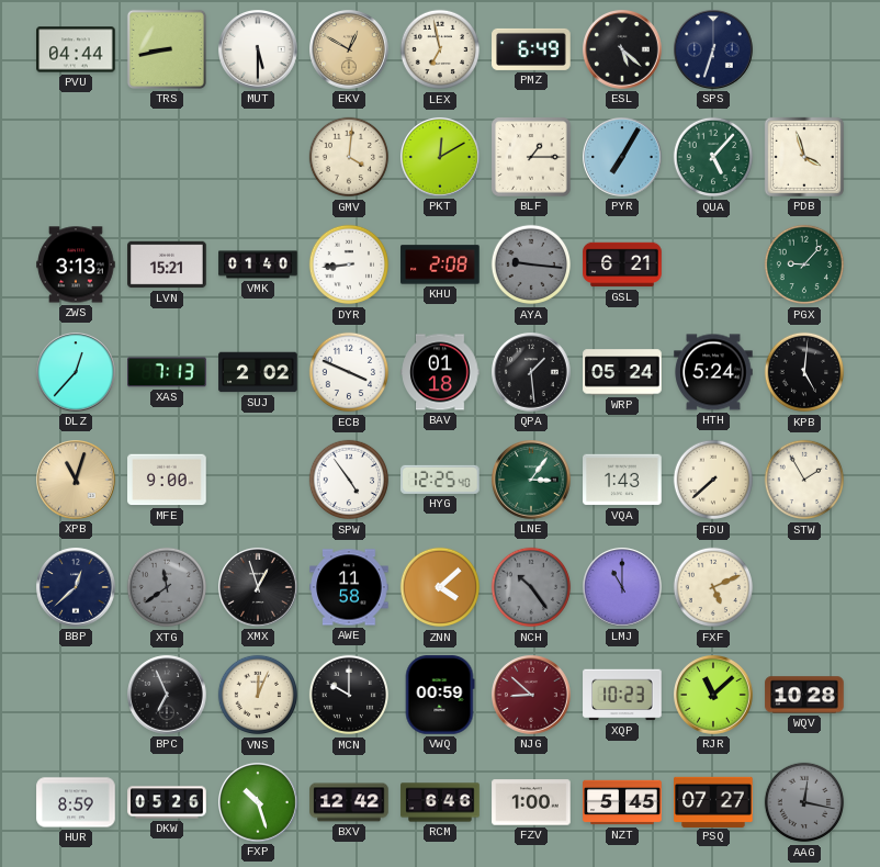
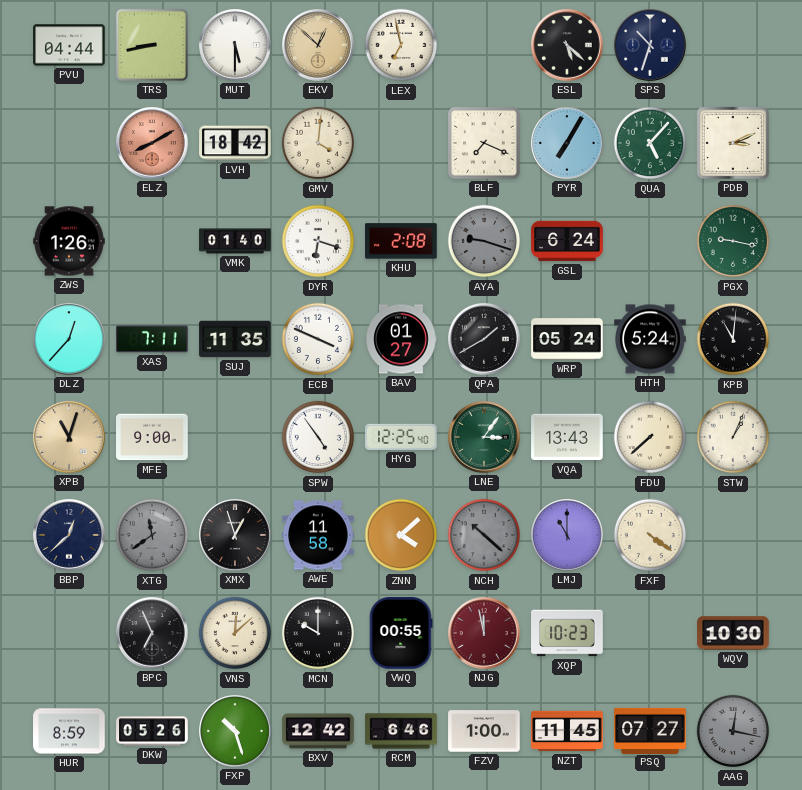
EKV: 12:50 -> 12:52 (319, 46)
PMZ: 6:49 -> none (531, 49)
SPS: 6:33 -> 10:33 (651, 46)
ELZ: none -> 8:10 (153, 144)
LVH: none -> 18:42 (235, 143)
PKT: 12:10 -> none (441, 158)
BLF: 1:15 -> 7:19 (484, 143)
PDB: 3:57 -> 3:11 (733, 143)
ZWS: 3:13 -> 1:26 (69, 241)
LVN: 15:21 -> none (167, 264)
DYR: 8:44 -> 6:18 (318, 241)
AYA: 9:16 -> 9:18 (484, 241)
GSL: 6:21 -> 6:24 (567, 241)
PGX: 9:07 -> 9:17 (733, 241)
XAS: 7:13 -> 7:11 (152, 339)
SUJ: 2:02 -> 11:35 (235, 339)
BAV: 01:18 -> 01:27 (401, 339)
QPA: 1:29 -> 1:40 (485, 340)
KPB: 5:01 -> 11:01 (733, 339)
VQA: 1:43 -> 13:43 (567, 437)
STW: 1:55 -> 1:04 (733, 437)
NCH: 10:24 -> 10:22 (484, 535)
FXF: 5:11 -> 4:21 (650, 535)
VNS: 12:04 -> 12:08 (235, 633)
VWQ: 00:59 -> 00:55 (401, 633)
NJG: 8:52 -> 11:58 (485, 634)
RJR: 11:08 -> none (714, 696)
WQV: 10:28 -> 10:30 (733, 633)
NZT: 5:45 -> 11:45 (567, 731)
